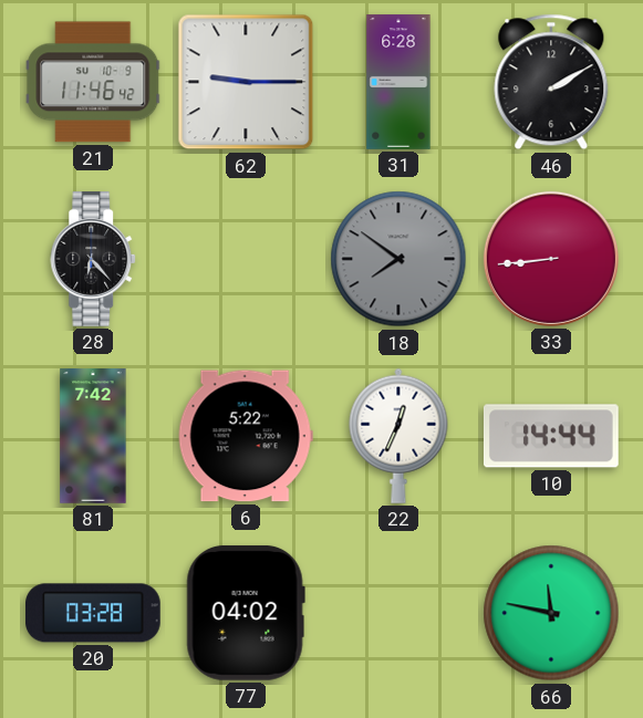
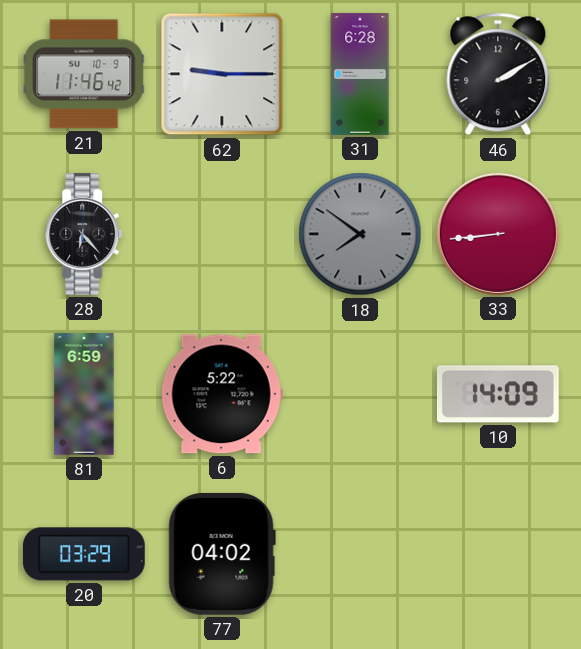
81: 7:42 -> 6:59 (84, 394)
22: 12:34 -> none (398, 436)
10: 14:44 -> 14:09 (498, 394)
20: 03:28 -> 03:29 (85, 554)
66: 11:47 -> none (551, 613)
